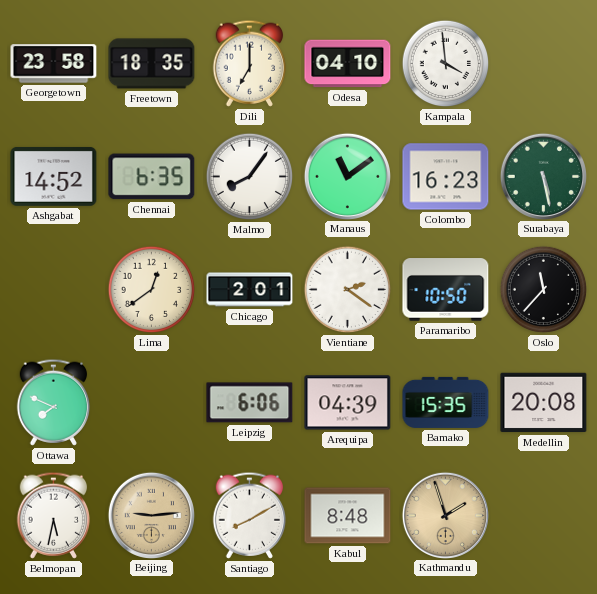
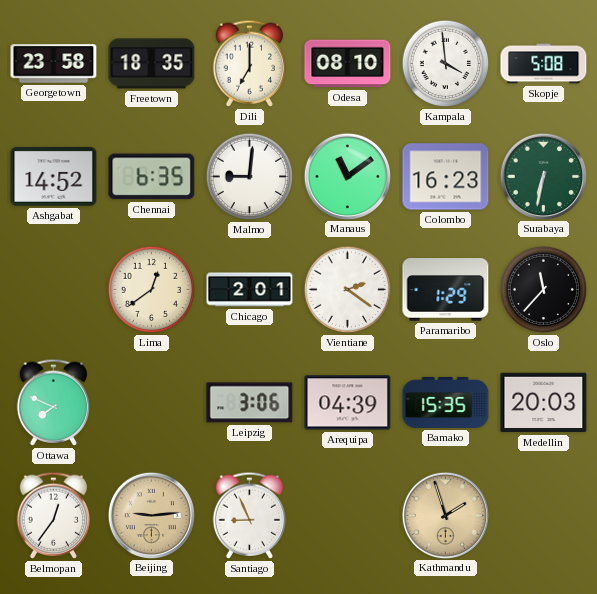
Odesa: 04:10 -> 08:10 (348, 64)
Skopje: none -> 5:08 (544, 64)
Malmo: 8:06 -> 9:01 (250, 177)
Surabaya: 5:28 -> 6:32 (543, 176)
Paramaribo: 10:50 -> 1:29 (446, 290)
Leipzig: 6:06 -> 3:06 (250, 403)
Medellin: 20:08 -> 20:03 (544, 403)
Belmopan: 5:32 -> 12:36 (54, 515)
Santiago: 8:10 -> 8:56 (250, 515)
Kabul: 8:48 -> none (348, 516)
